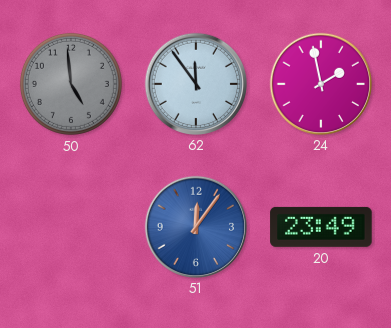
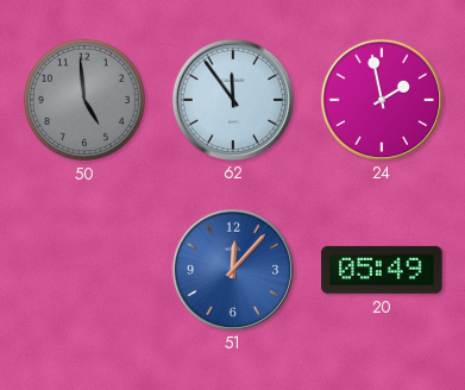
51: 12:06 -> 12:07 (232, 269)
20: 23:49 -> 05:49 (382, 270)
